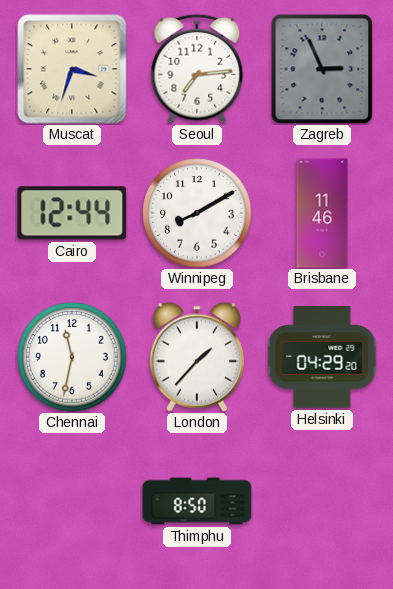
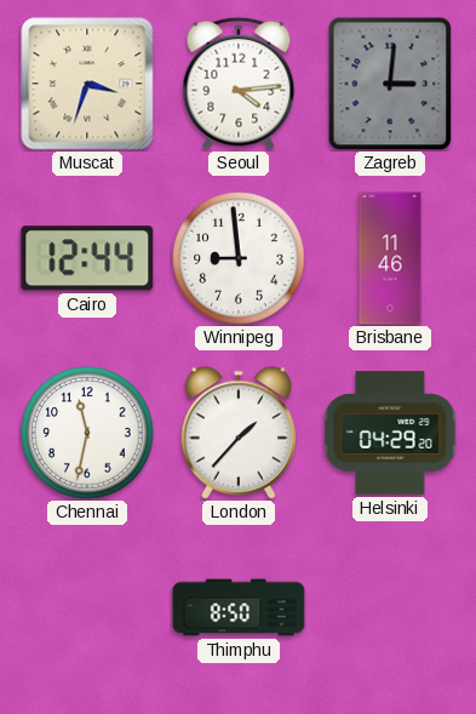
Seoul: 7:14 -> 4:14 (239, 84)
Zagreb: 2:56 -> 3:01 (390, 84)
Winnipeg: 8:10 -> 8:59 (239, 258)
